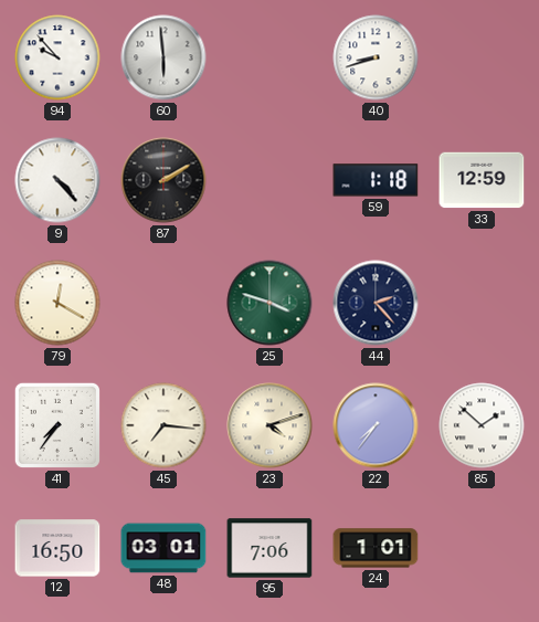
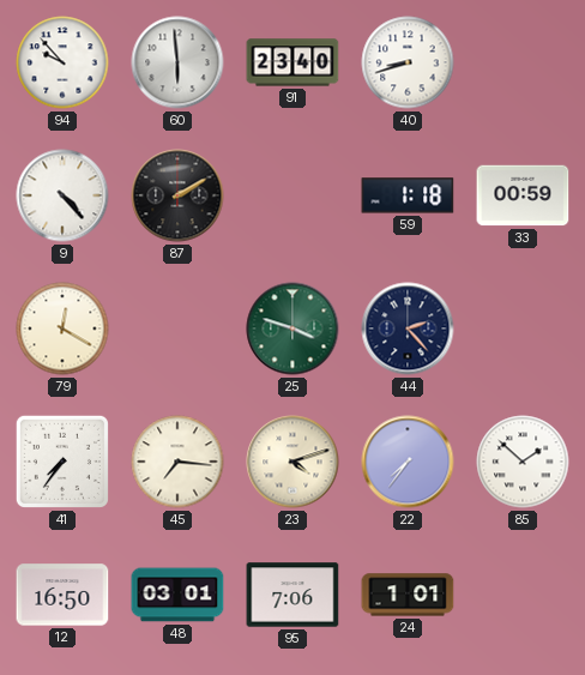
91: none -> 23:40 (292, 62)
33: 12:59 -> 00:59 (523, 195)
